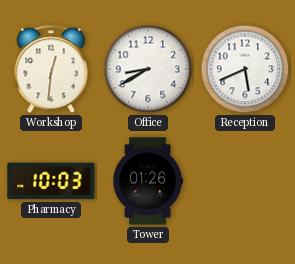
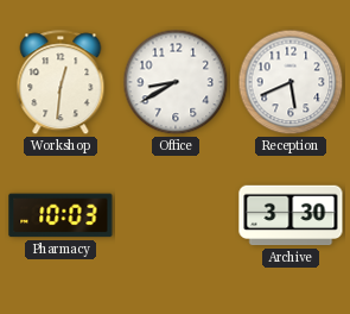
Tower: 01:26 -> none (147, 181)
Archive: none -> 3:30 (291, 215)
